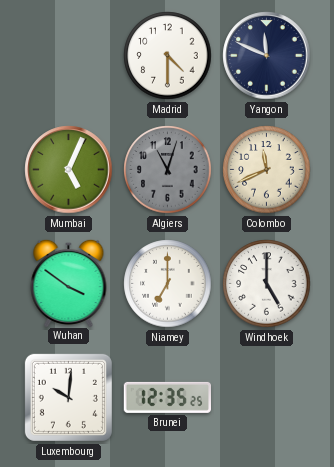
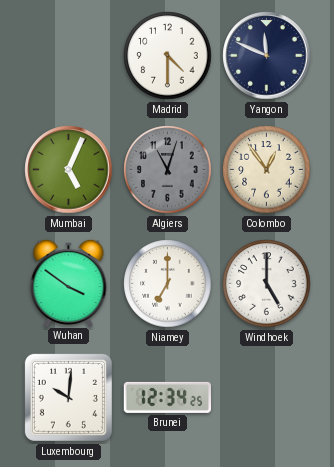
Colombo: 11:41 -> 12:54 (267, 170)
Brunei: 12:35 -> 12:34 (167, 397)
